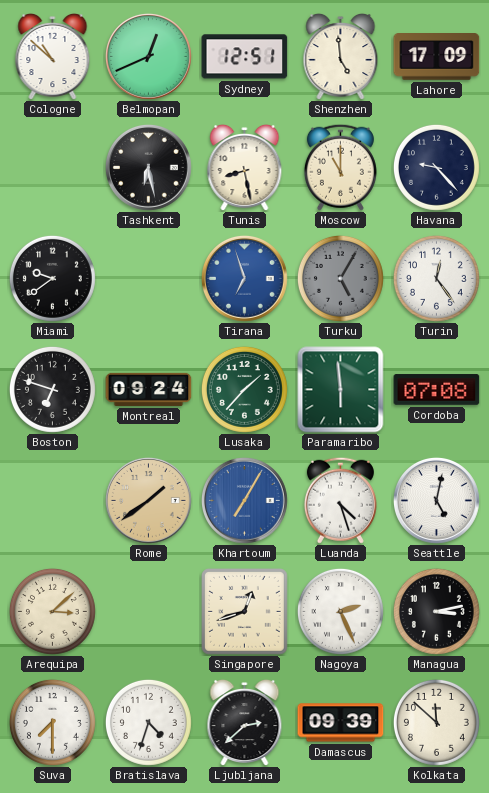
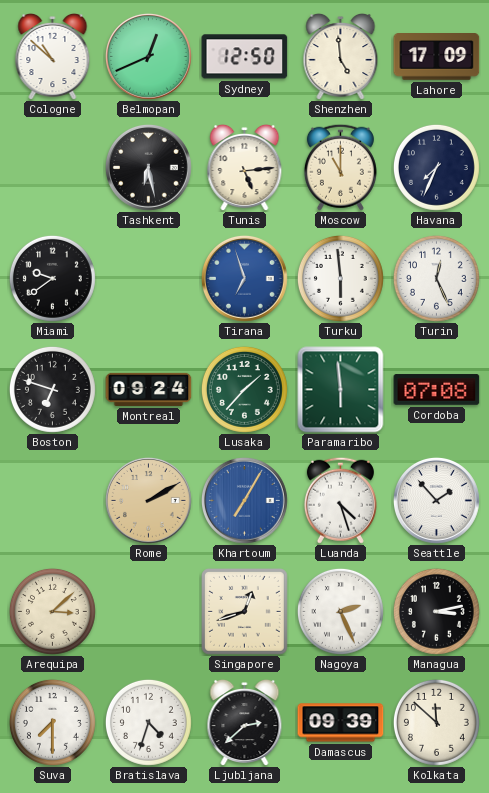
Sydney: 12:51 -> 12:50 (245, 57)
Tunis: 8:28 -> 5:14 (245, 167)
Havana: 9:23 -> 7:34 (436, 167)
Turku: 5:05 -> 5:59 (340, 278)
Turku dial: grey -> white (340, 278)
Turin: 12:24 -> 12:26 (436, 278)
Rome: 1:39 -> 2:10 (149, 501)
Seattle: 5:02 -> 1:53 (437, 501)
